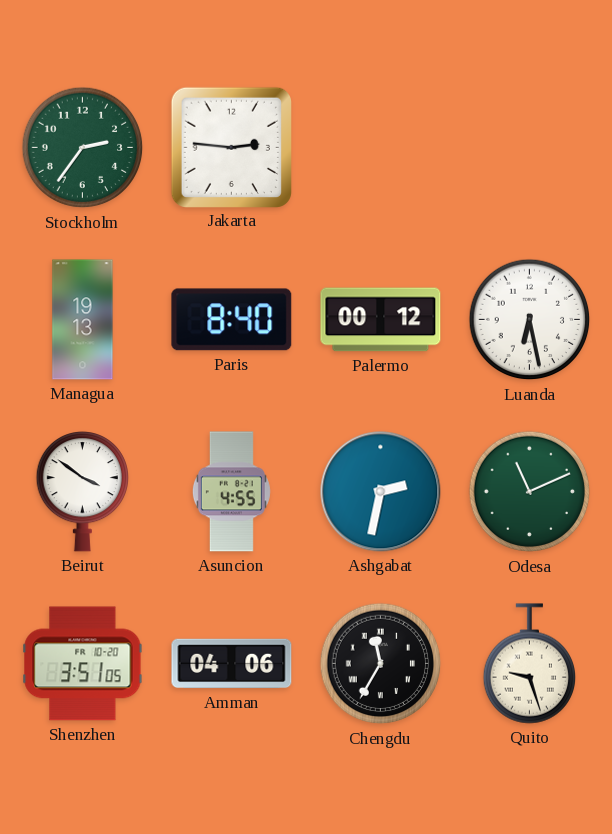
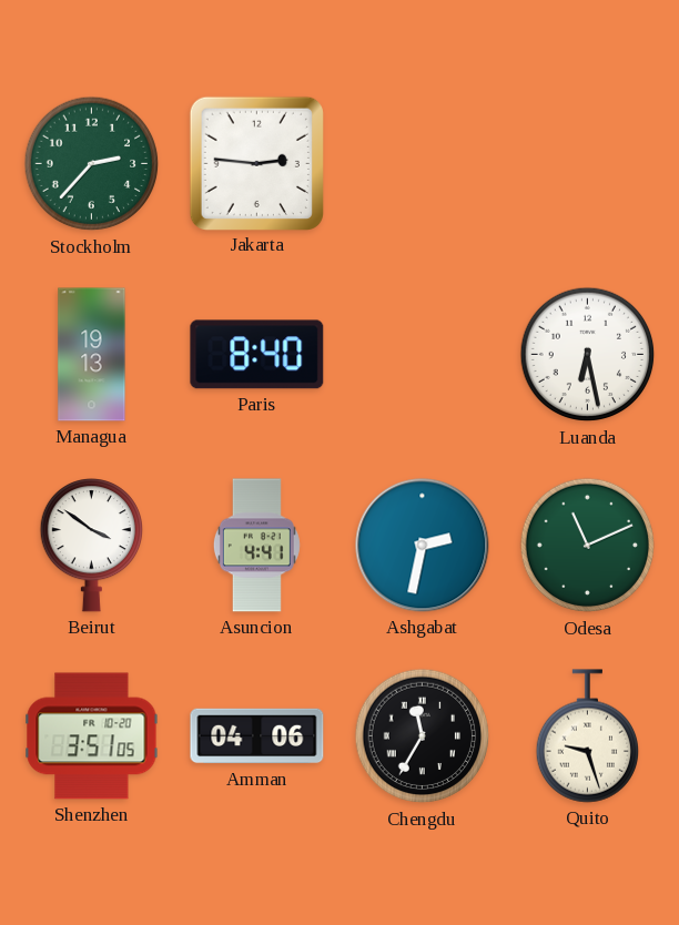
Stockholm: 2:36 -> 2:37 (92, 164)
Palermo: 00:12 -> none (381, 320)
Asuncion: 4:55 -> 4:41 (256, 546)
